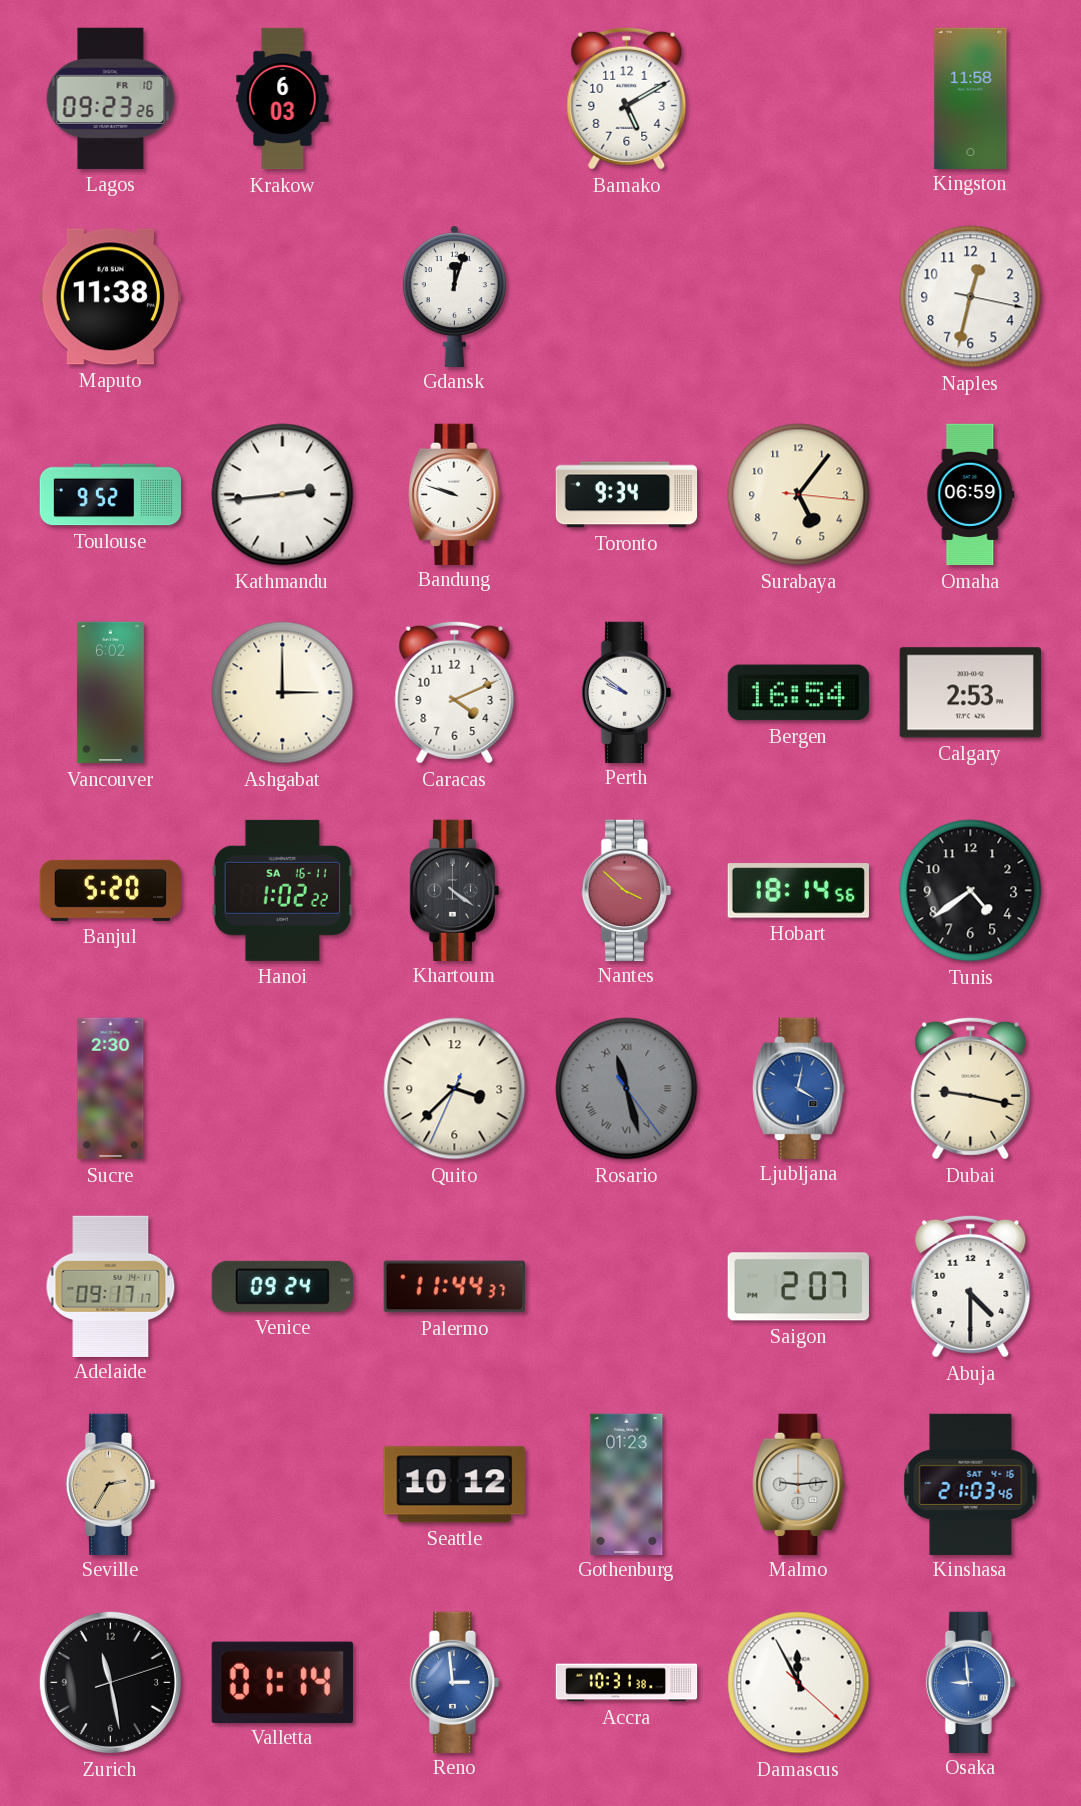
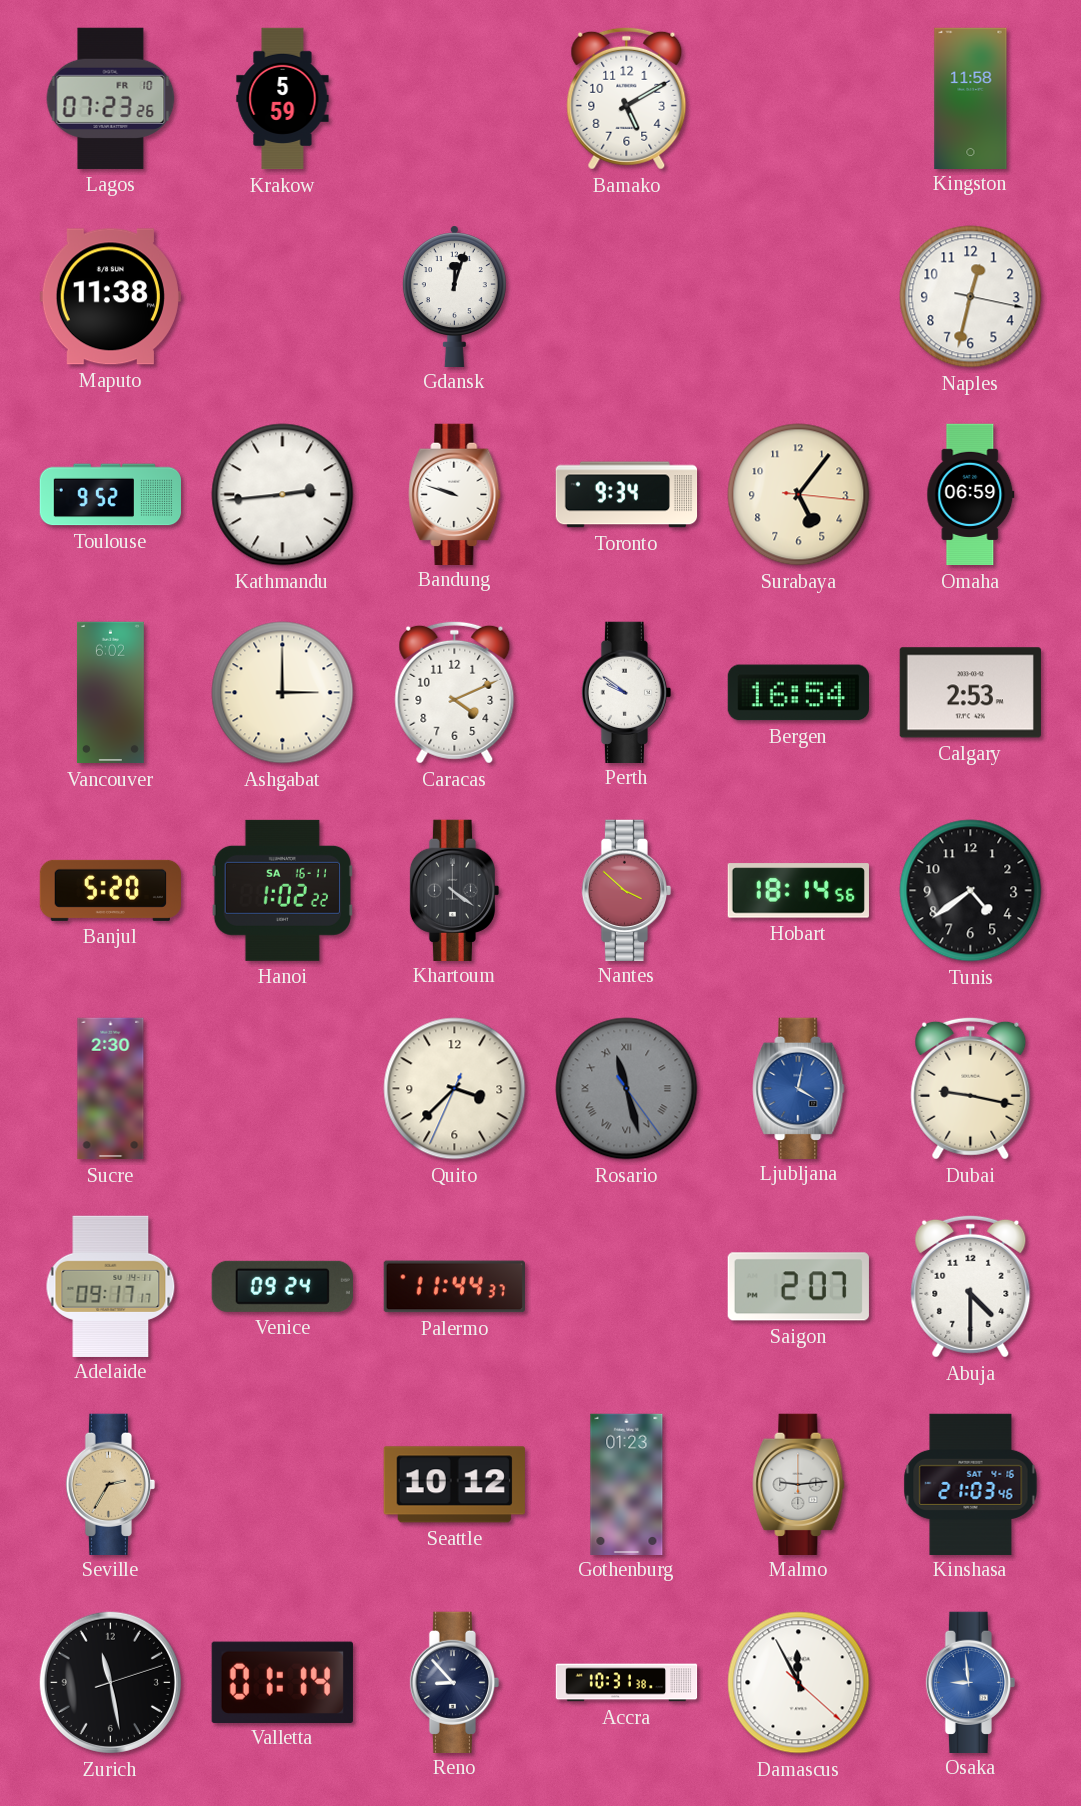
Lagos: 09:23 -> 07:23 (111, 98)
Krakow: 6:03 -> 5:59 (283, 99)
Reno: 2:59 -> 8:53 (455, 1682)
Reno dial: blue -> navy (455, 1682)
